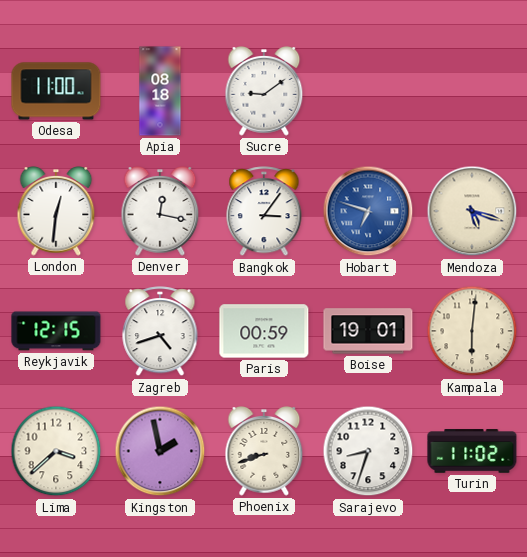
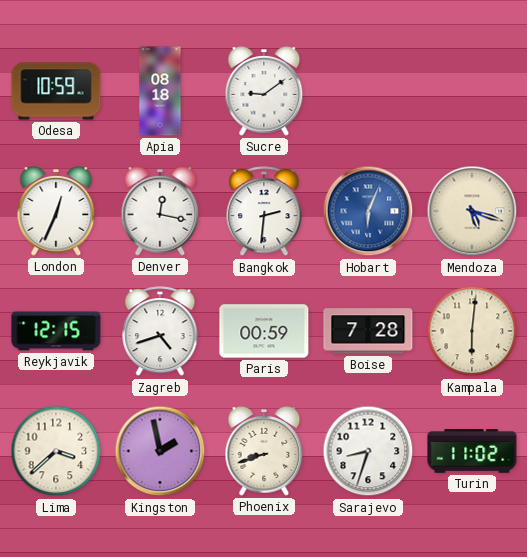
Odesa: 11:00 -> 10:59 (56, 91)
London: 12:31 -> 12:34 (56, 211)
Bangkok: 3:06 -> 2:31 (264, 212)
Hobart: 6:48 -> 6:04 (368, 211)
Boise: 19:01 -> 7:28 (368, 331)
